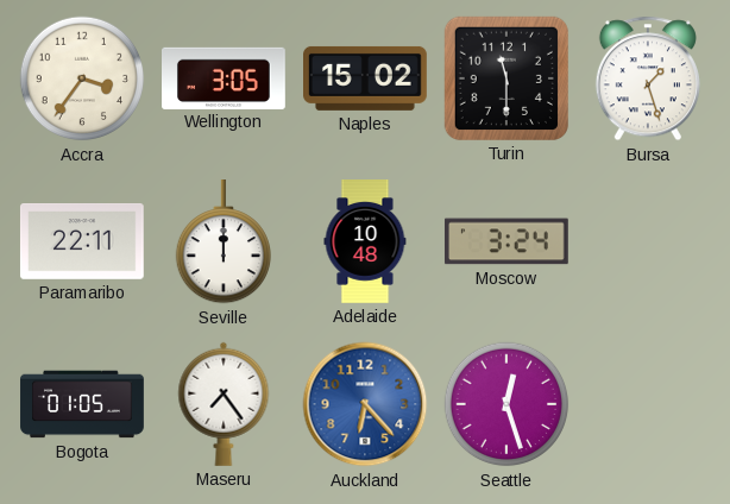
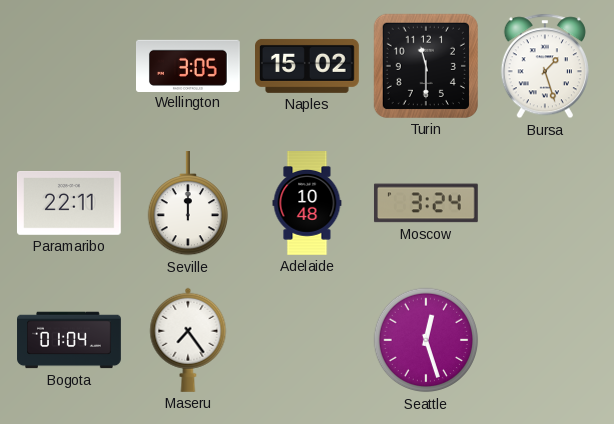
Accra: 3:36 -> none (82, 78)
Bogota: 01:05 -> 01:04 (69, 340)
Auckland: 6:23 -> none (365, 404)
